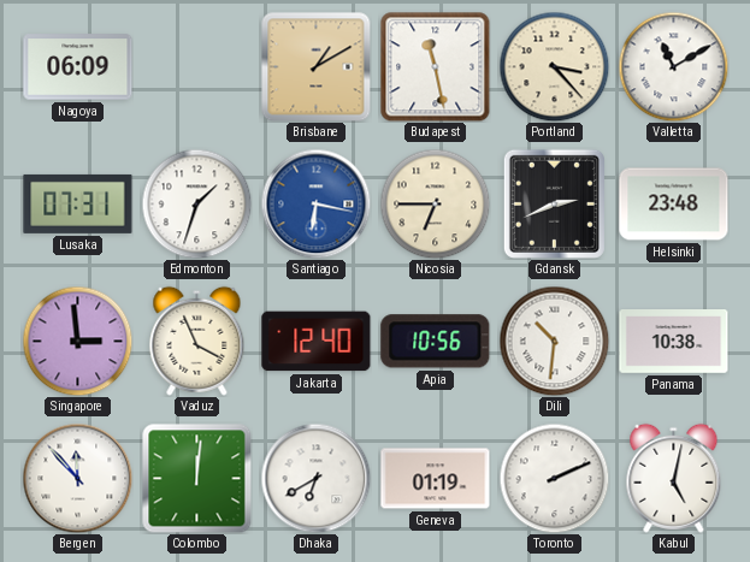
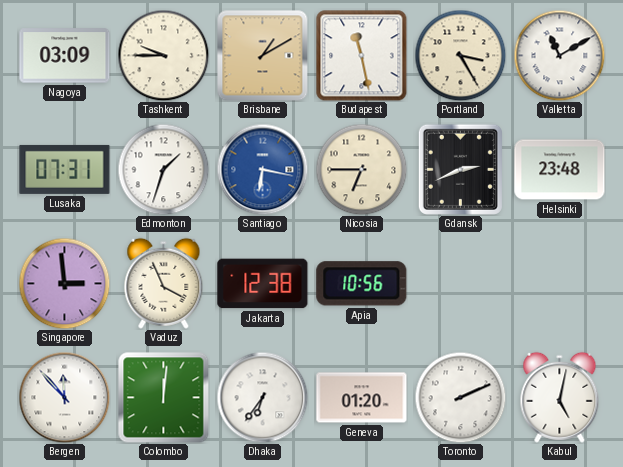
Nagoya: 06:09 -> 03:09 (65, 56)
Tashkent: none -> 9:45 (163, 55)
Portland: 3:23 -> 3:25 (460, 55)
Jakarta: 12:40 -> 12:38 (263, 284)
Dili: 10:31 -> none (554, 341)
Panama: 10:38 -> none (674, 342)
Dhaka: 6:40 -> 6:36 (262, 397)
Geneva: 01:19 -> 01:20 (362, 398)
